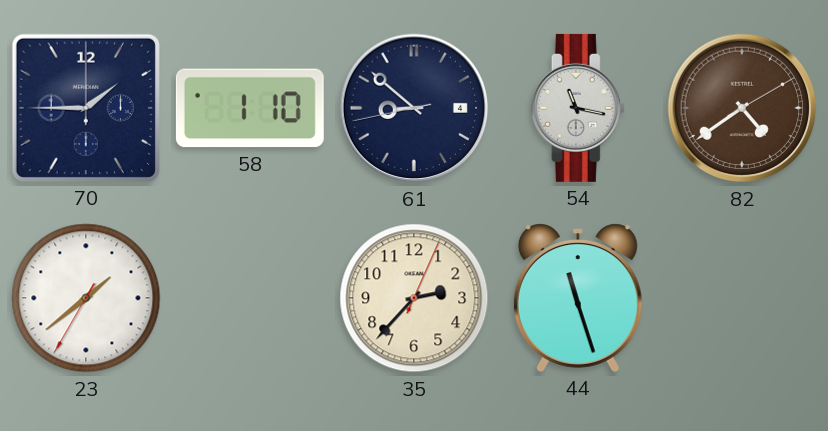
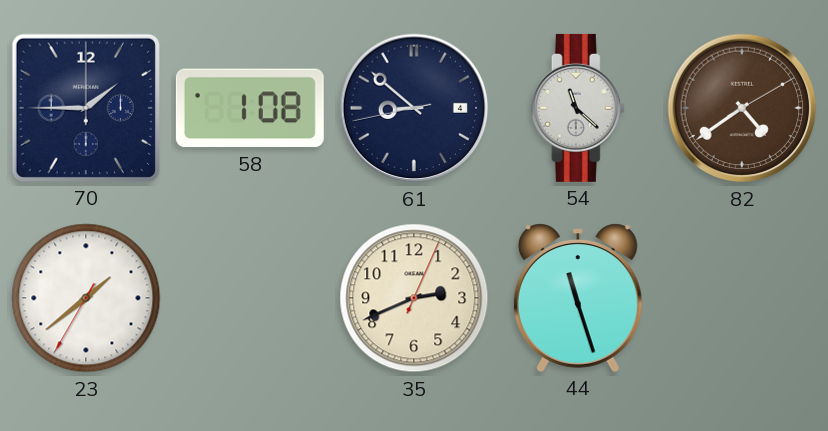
58: 1:10 -> 1:08 (250, 108)
54: 11:17 -> 11:22 (578, 108)
35: 2:37 -> 2:41 (414, 298)
